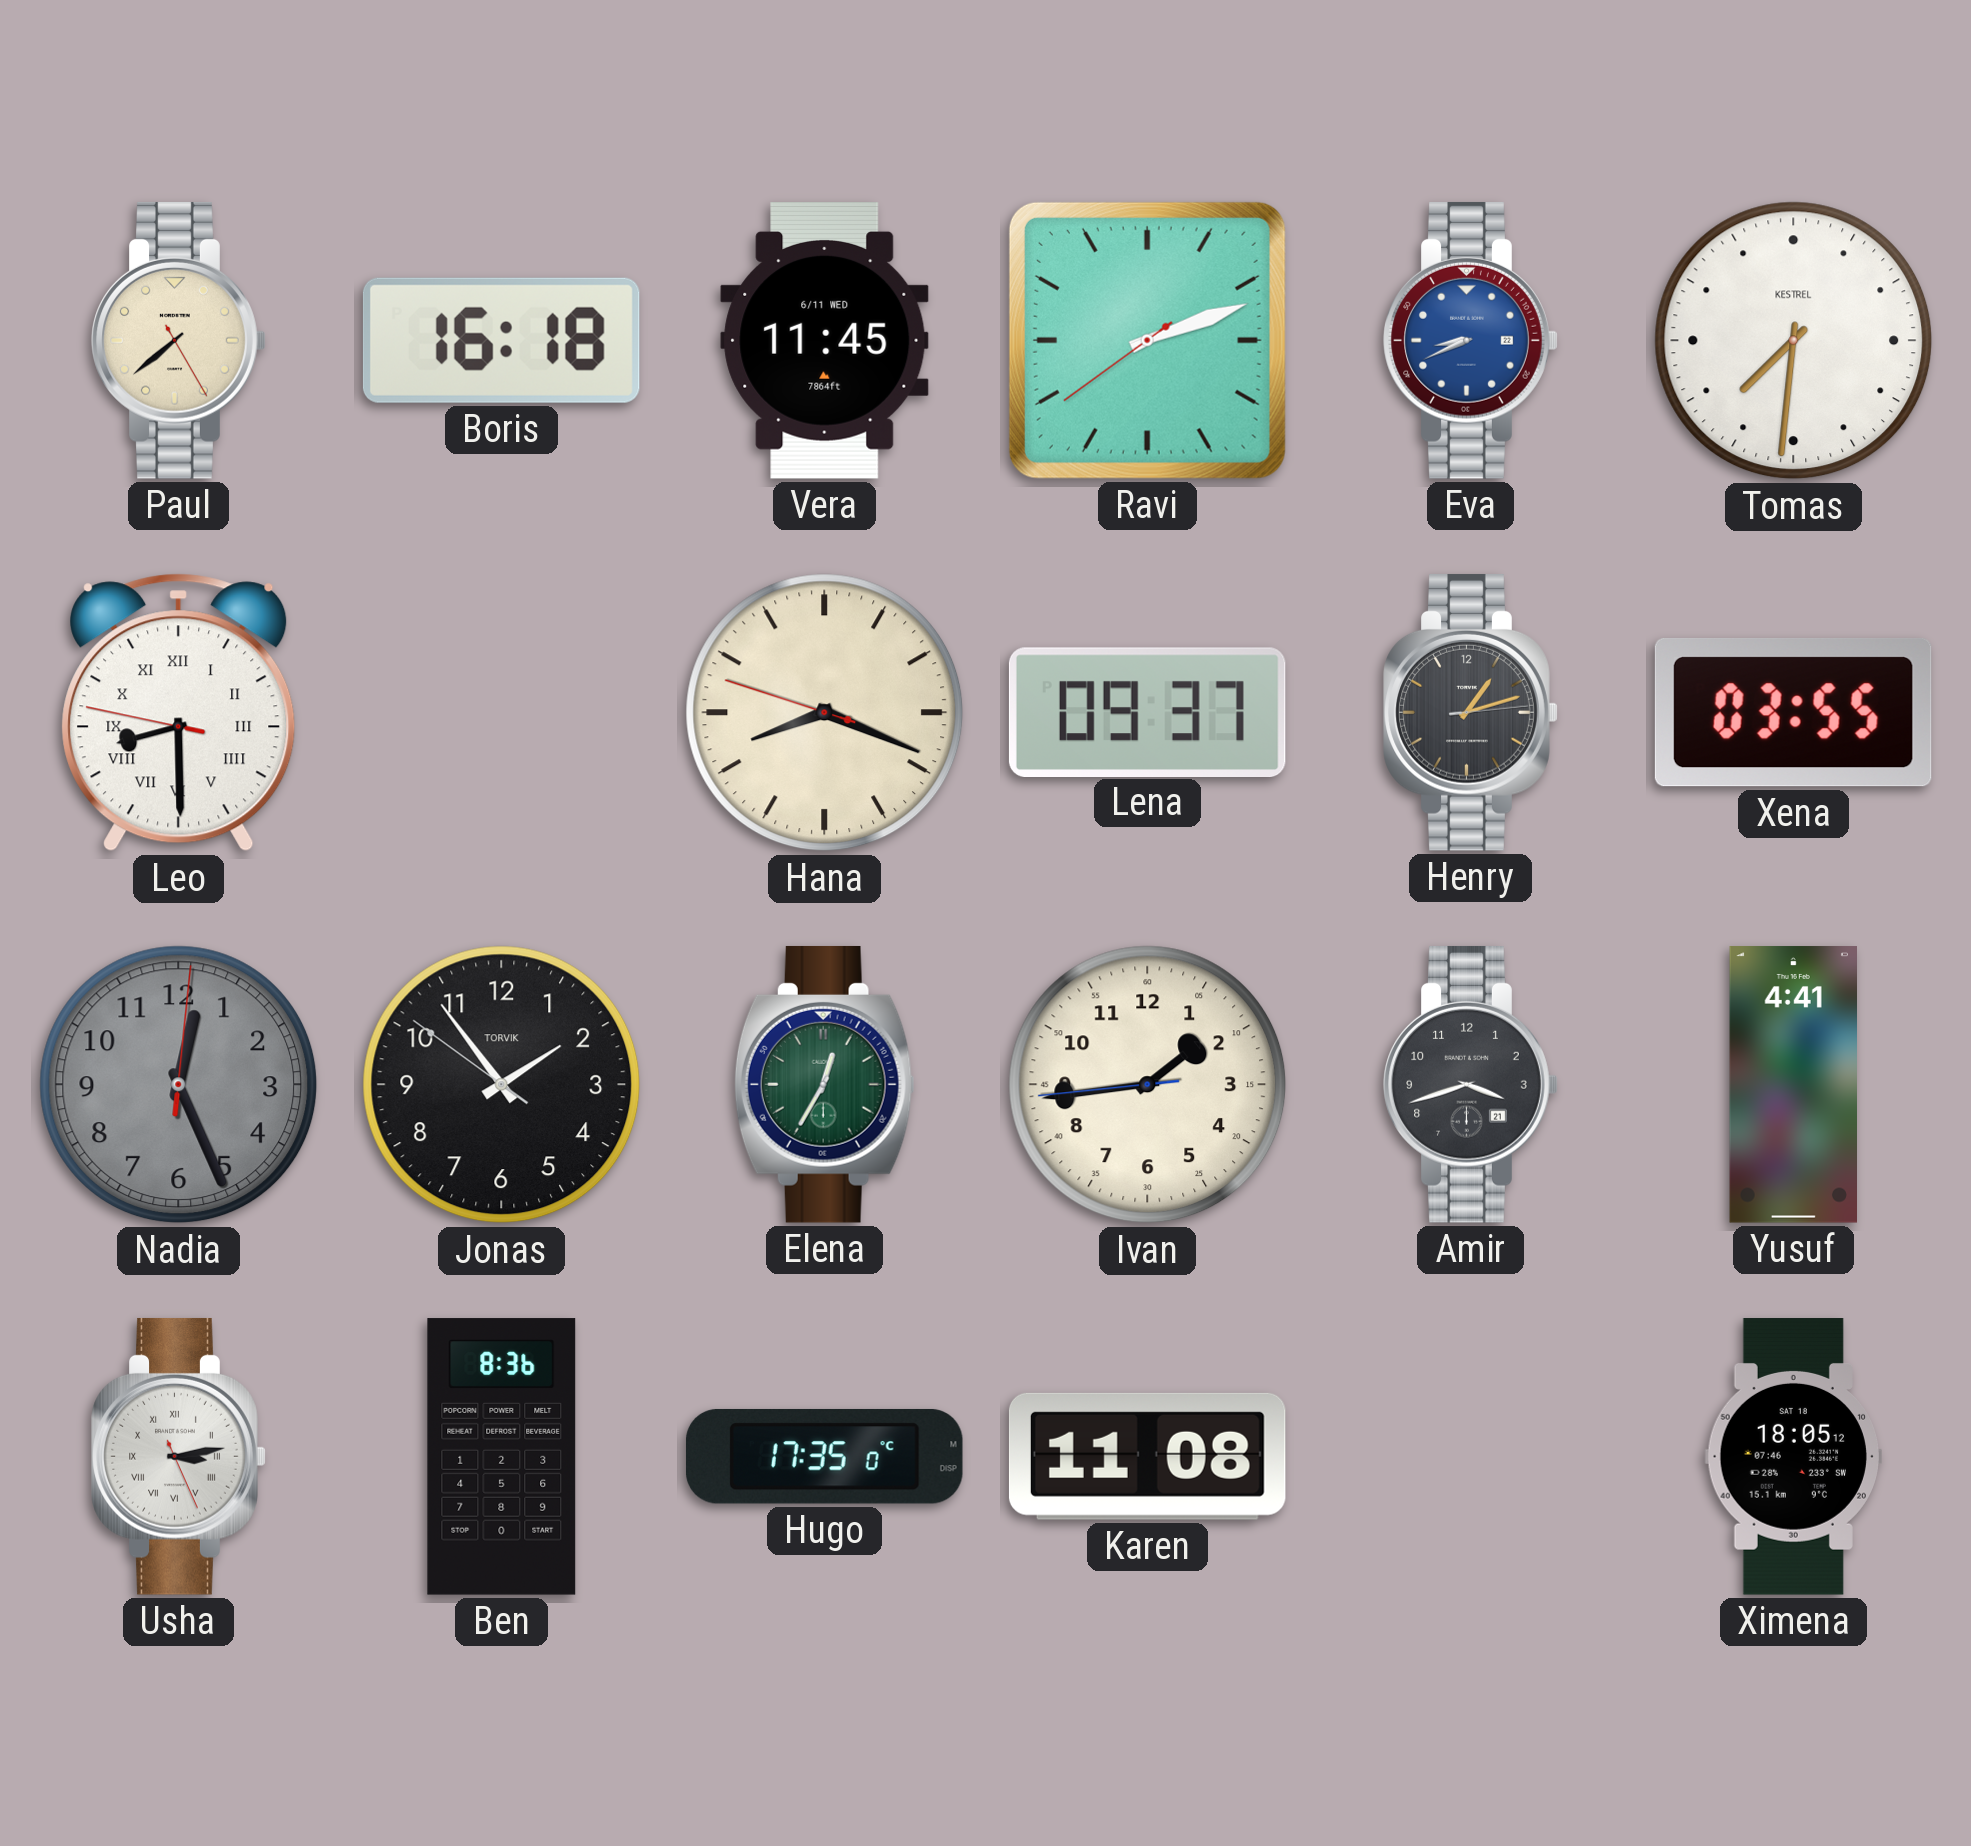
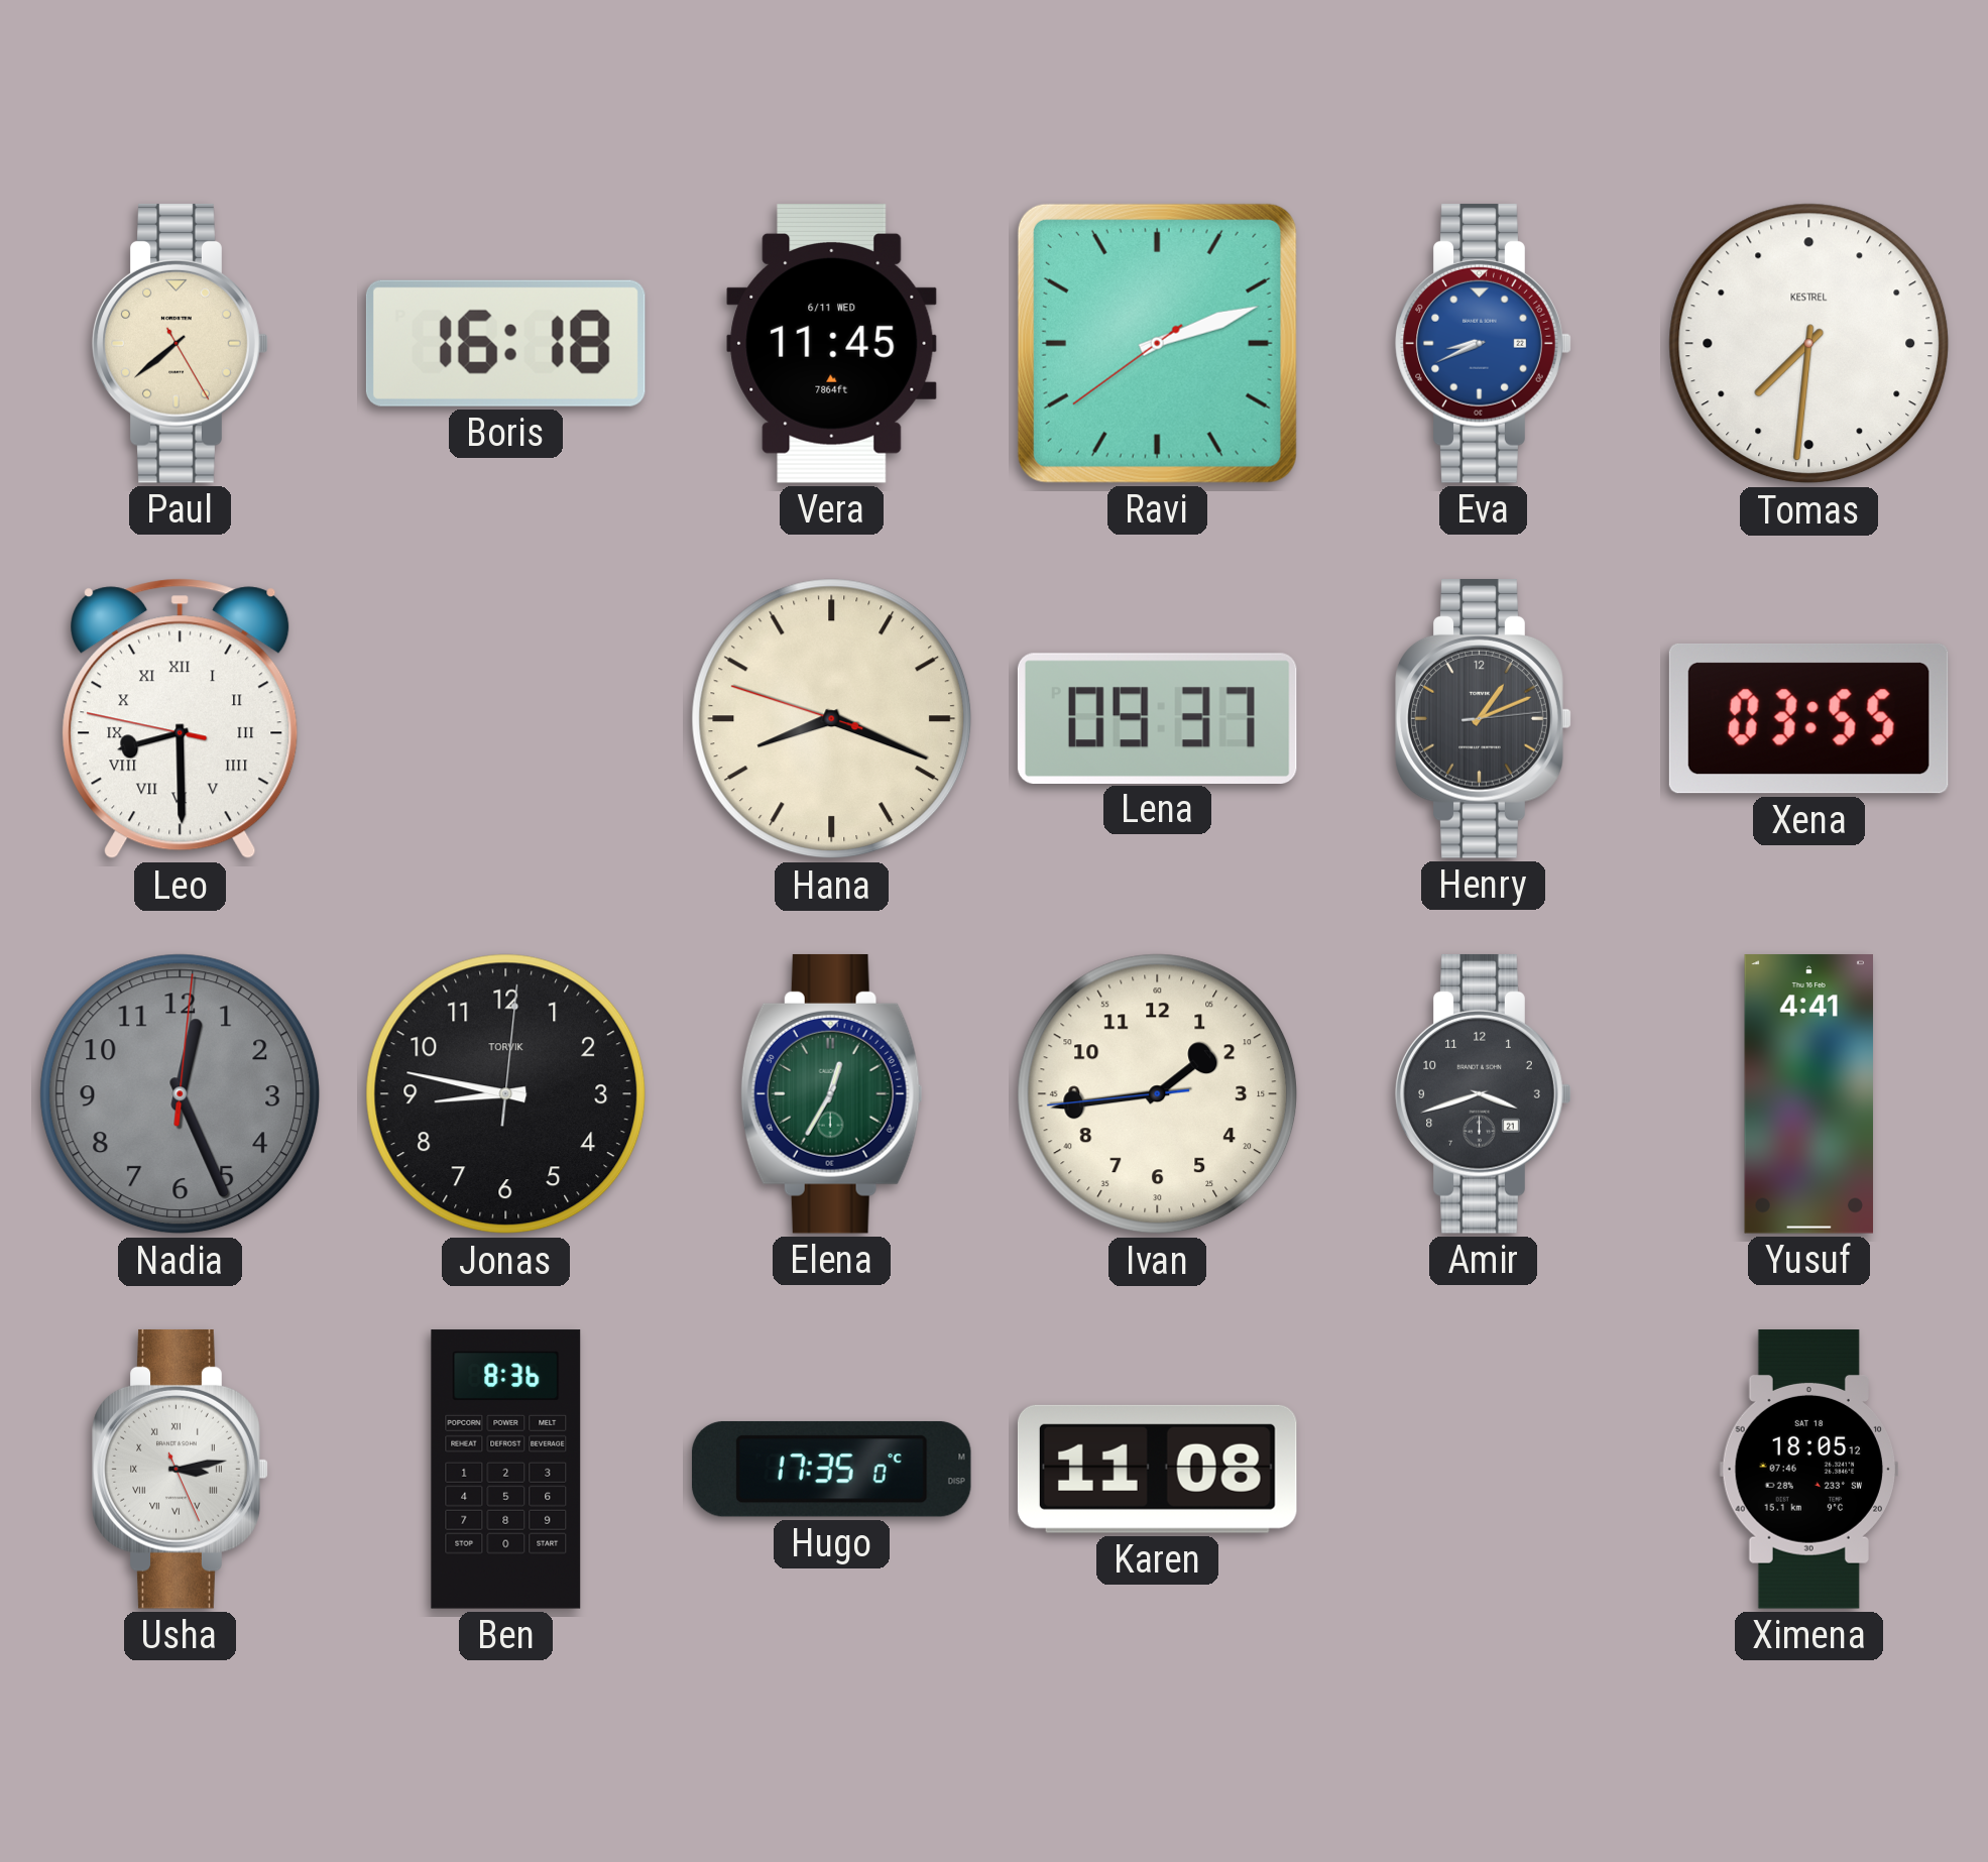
Henry: 1:12 -> 1:11 (1484, 718)
Jonas: 1:53 -> 8:47 (506, 1094)
